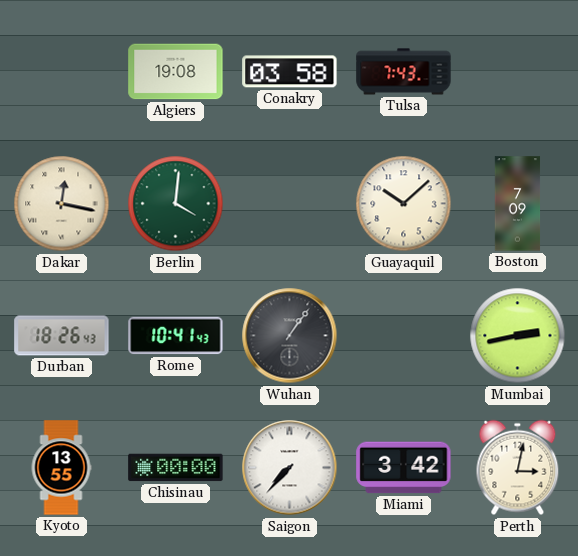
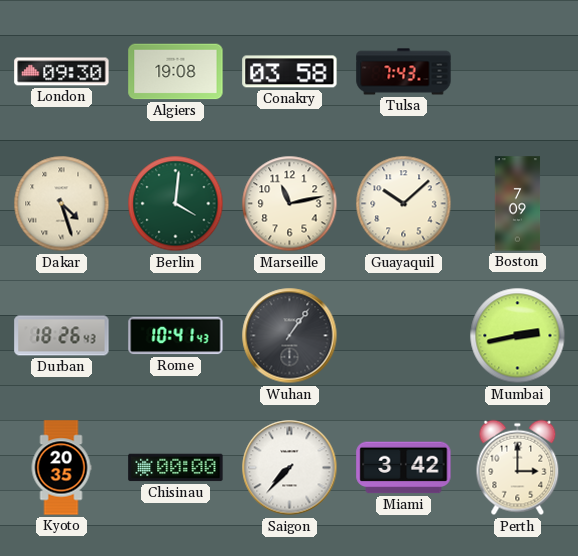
London: none -> 09:30 (62, 72)
Dakar: 12:17 -> 4:27 (62, 204)
Marseille: none -> 11:13 (290, 204)
Kyoto: 13:55 -> 20:35 (61, 468)
Perth: 3:02 -> 3:00 (518, 468)
